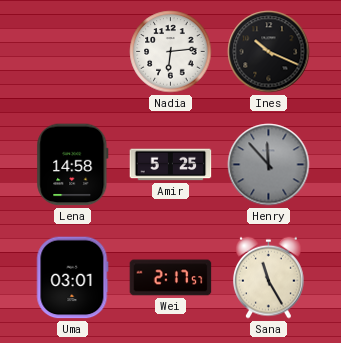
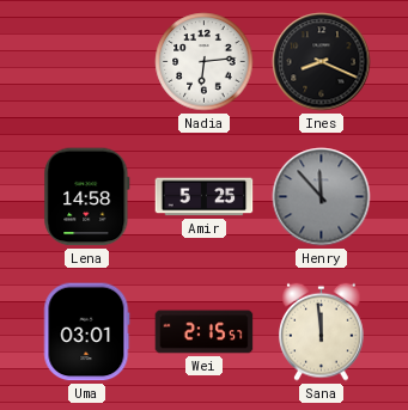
Ines: 10:19 -> 8:19 (322, 62)
Wei: 2:17 -> 2:15 (205, 332)
Sana: 11:25 -> 11:59 (322, 331)
